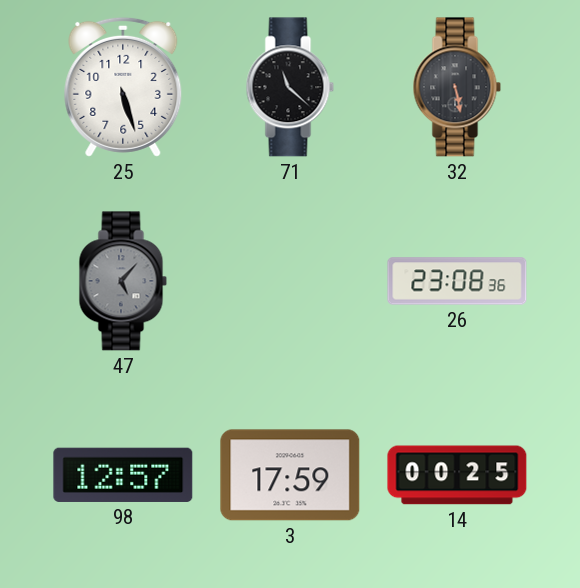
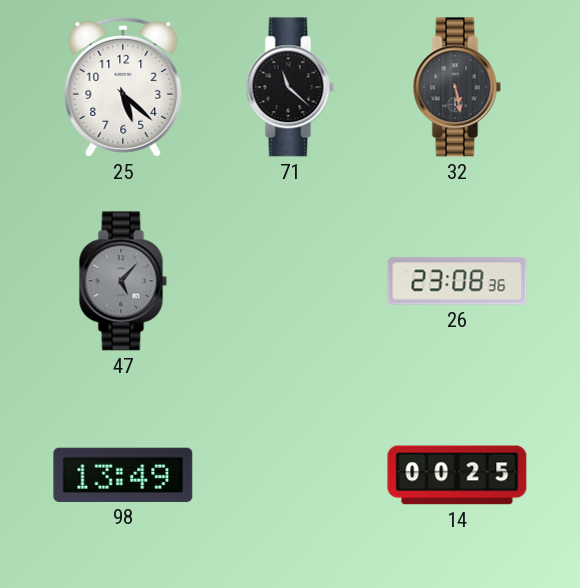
25: 5:27 -> 5:22 (123, 87)
98: 12:57 -> 13:49 (123, 475)
3: 17:59 -> none (290, 475)
